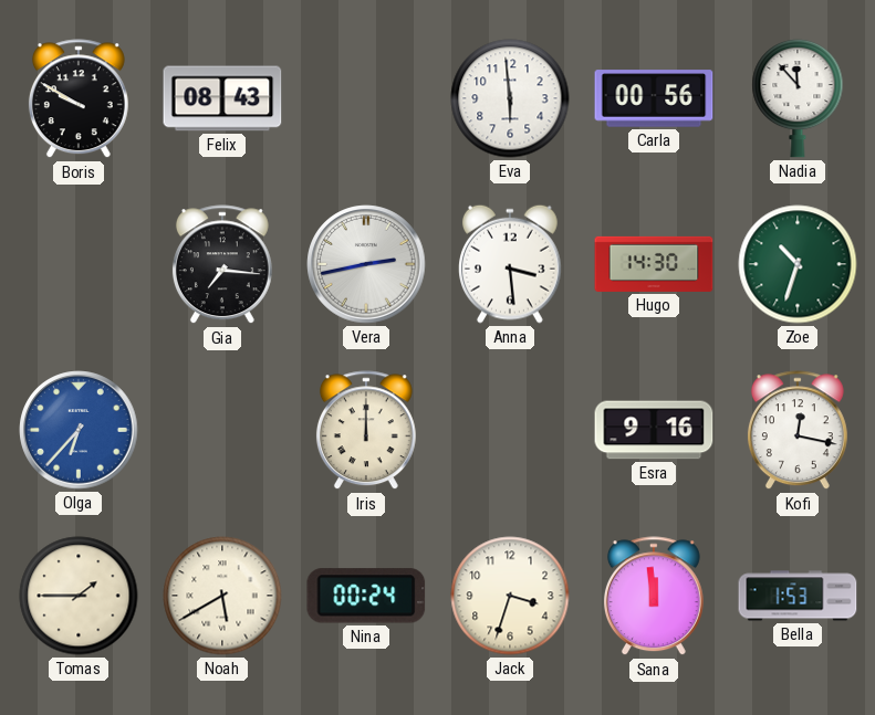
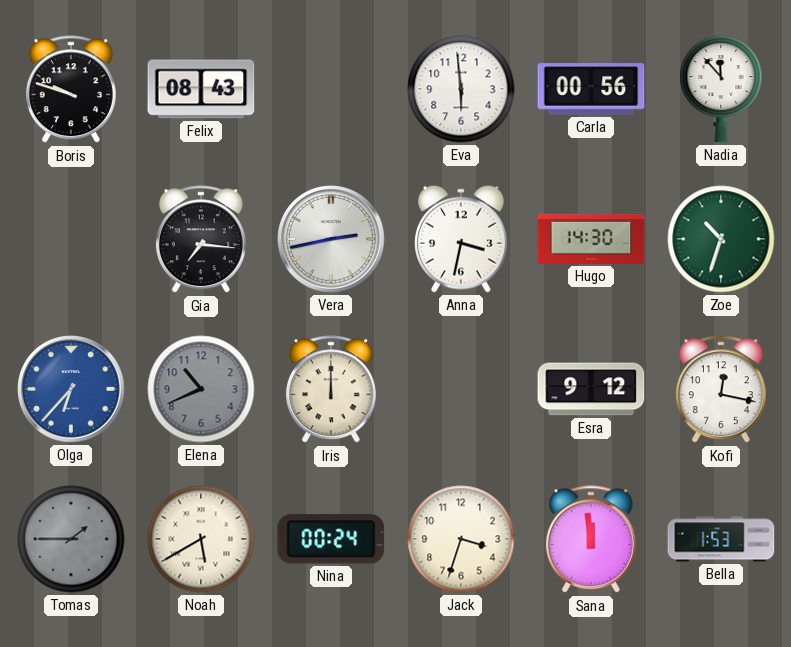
Boris: 9:50 -> 9:48 (71, 90)
Anna: 3:29 -> 3:32 (462, 239)
Elena: none -> 10:41 (201, 389)
Esra: 9:16 -> 9:12 (591, 389)
Tomas dial: cream -> grey (71, 539)
